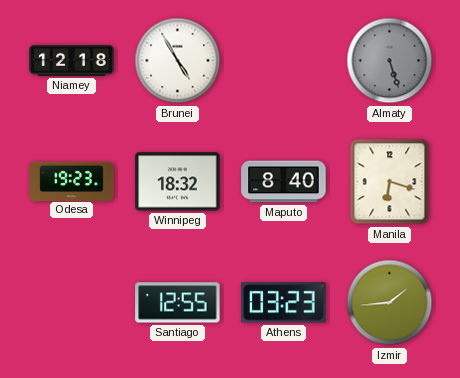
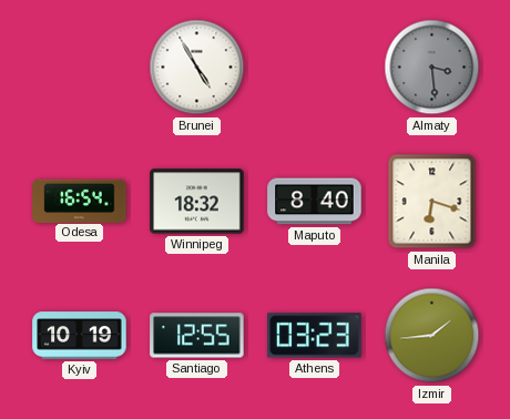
Niamey: 12:18 -> none (72, 60)
Almaty: 5:27 -> 3:29 (432, 68)
Odesa: 19:23 -> 16:54 (80, 201)
Kyiv: none -> 10:19 (80, 336)
